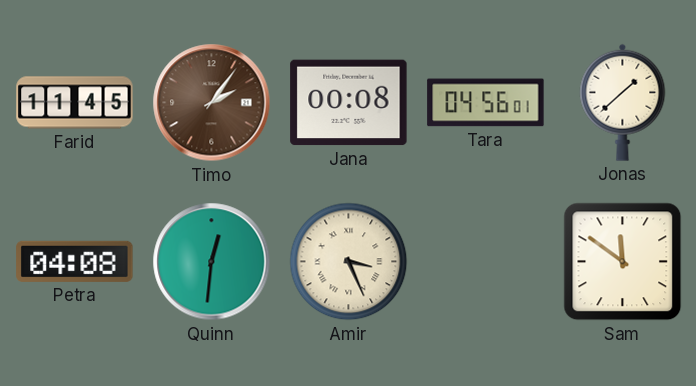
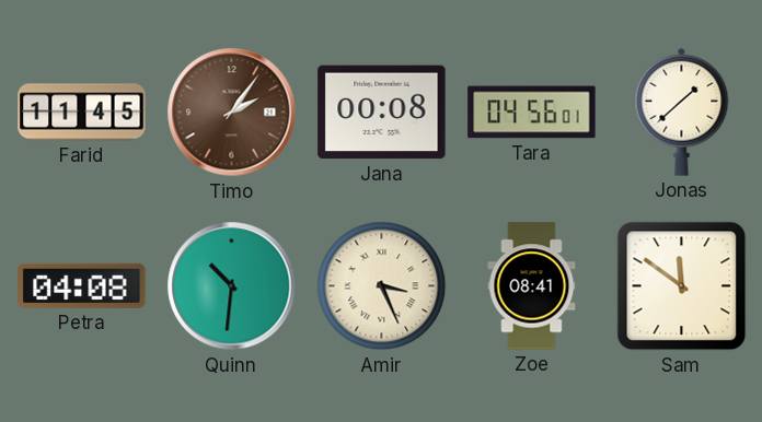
Quinn: 12:31 -> 10:31 (232, 286)
Zoe: none -> 08:41 (532, 286)
